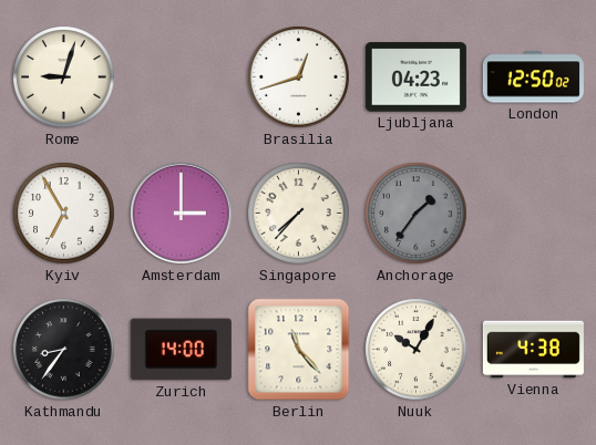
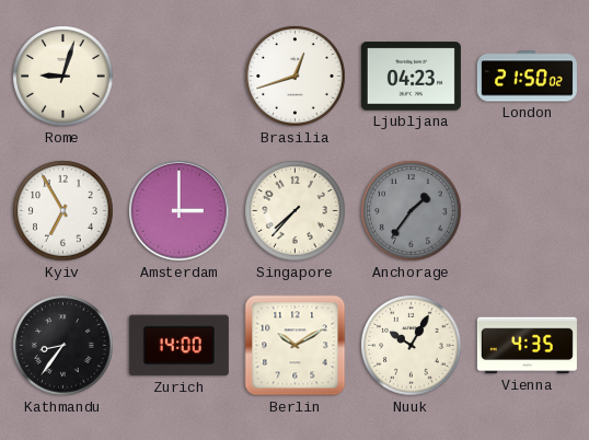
London: 12:50 -> 21:50 (527, 77)
Berlin: 11:23 -> 10:10 (296, 346)
Vienna: 4:38 -> 4:35 (527, 346)
